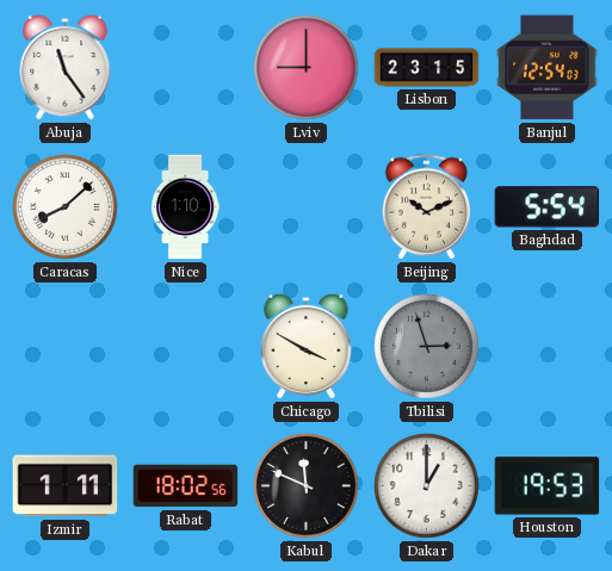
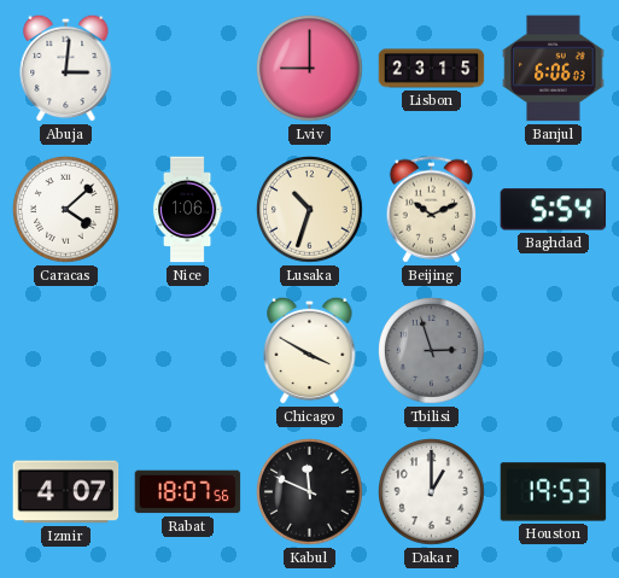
Abuja: 11:24 -> 3:01 (66, 68)
Banjul: 12:54 -> 6:06 (554, 69)
Caracas: 8:08 -> 4:08 (66, 210)
Nice: 1:10 -> 1:06 (187, 210)
Lusaka: none -> 10:33 (310, 210)
Izmir: 1:11 -> 4:07 (66, 492)
Rabat: 18:02 -> 18:07 (188, 492)
